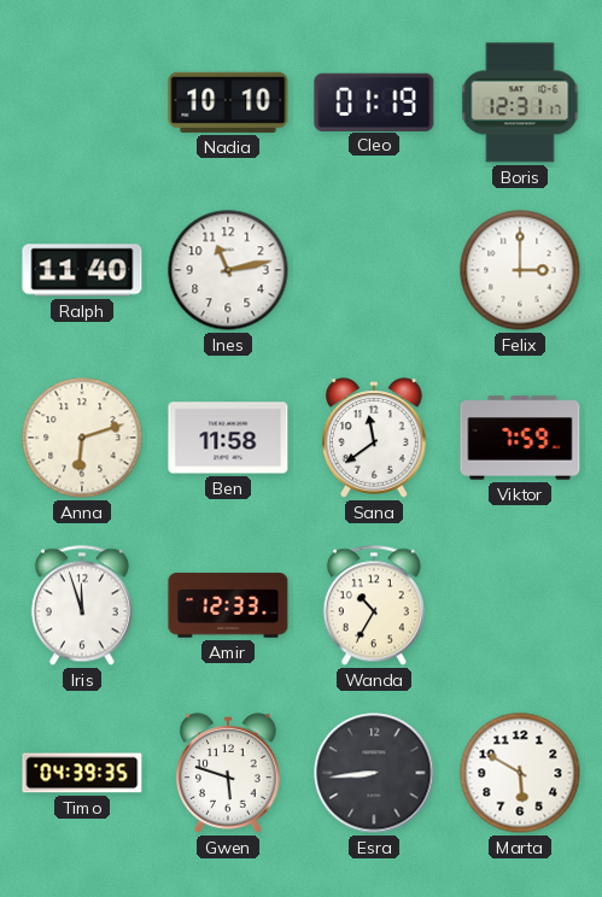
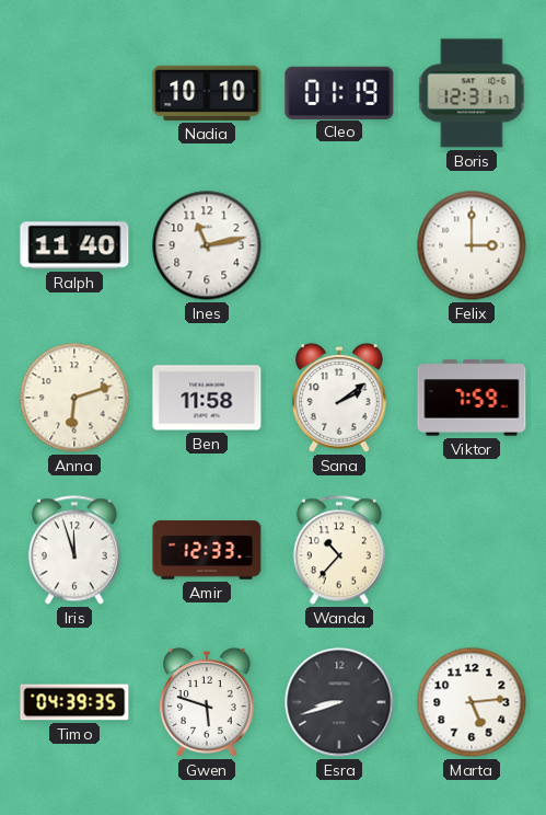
Sana: 11:39 -> 2:09 (339, 398)
Wanda: 10:35 -> 10:37 (339, 550)
Esra: 8:44 -> 8:42 (339, 702)
Marta: 5:50 -> 5:14 (472, 702)
